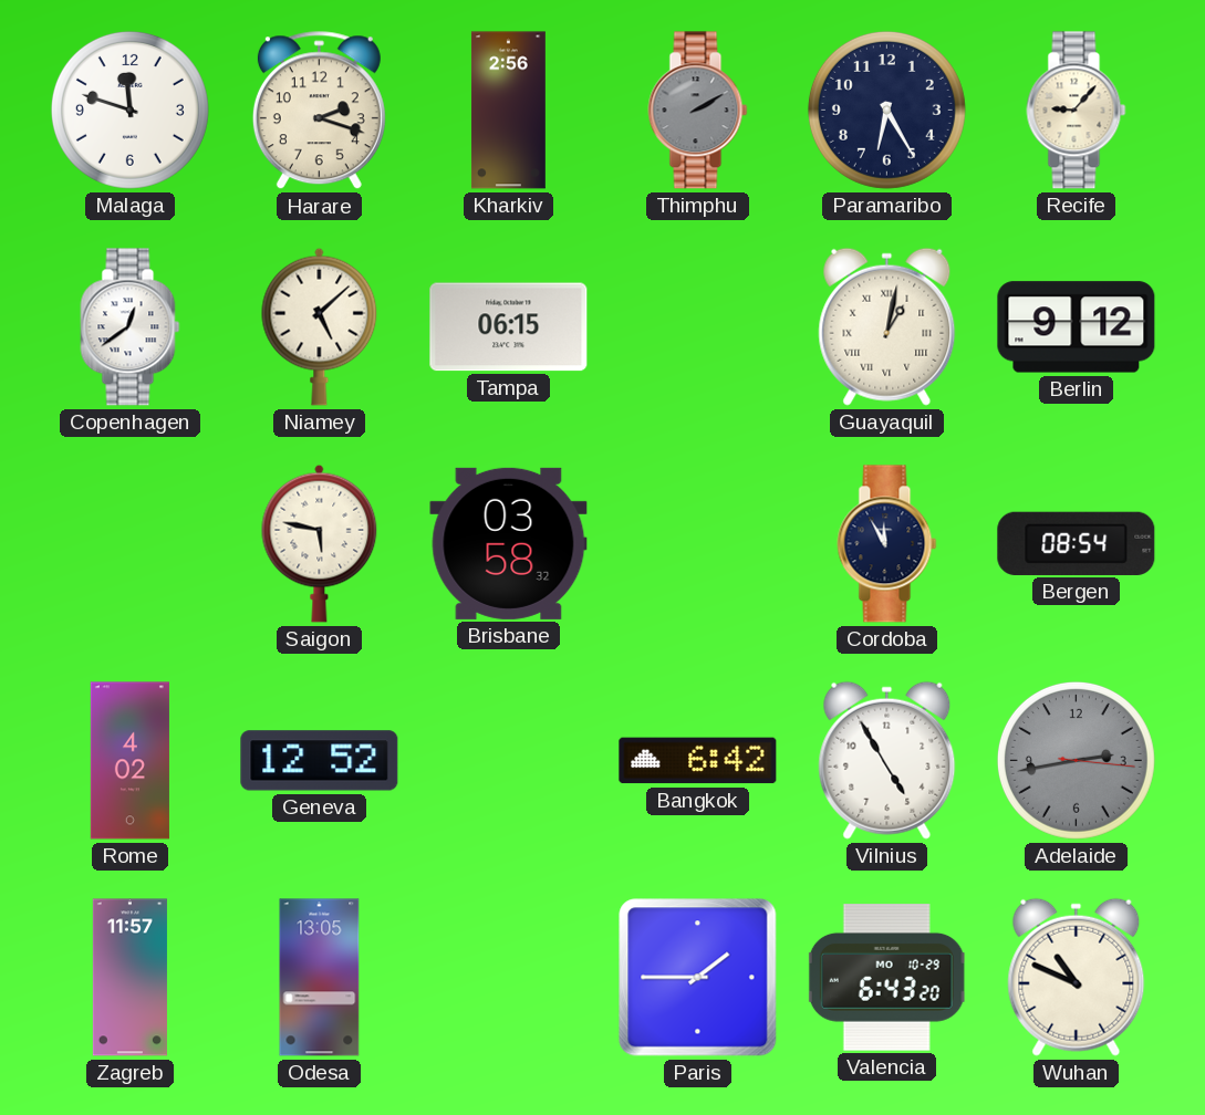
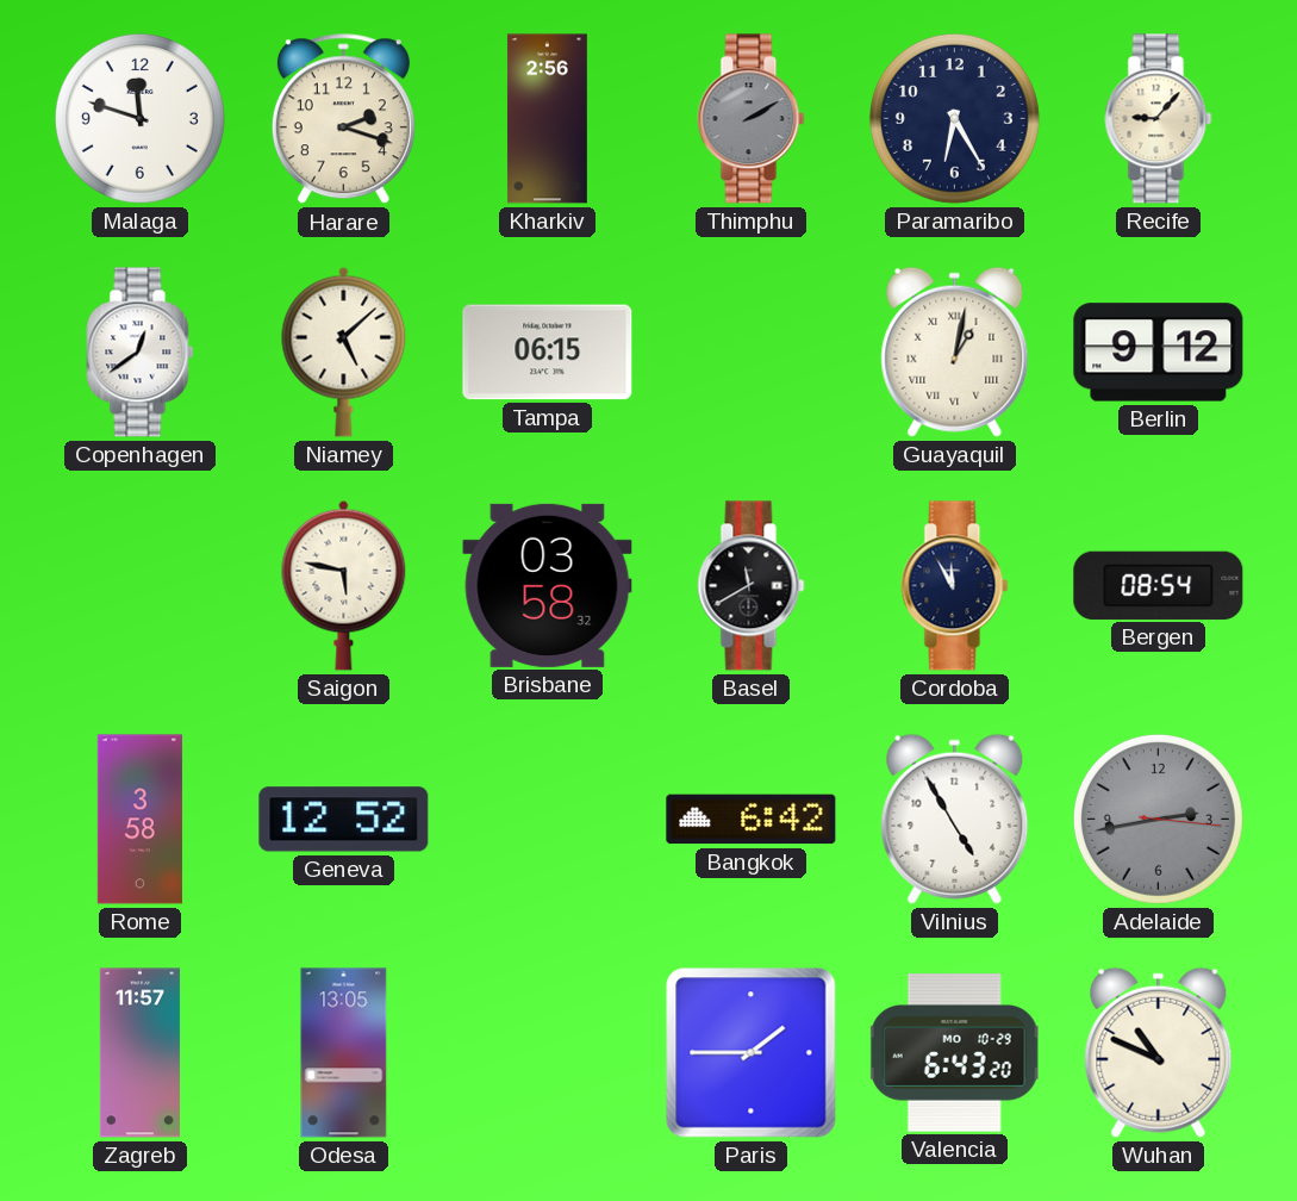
Basel: none -> 11:40 (752, 586)
Rome: 4:02 -> 3:58 (139, 820)
